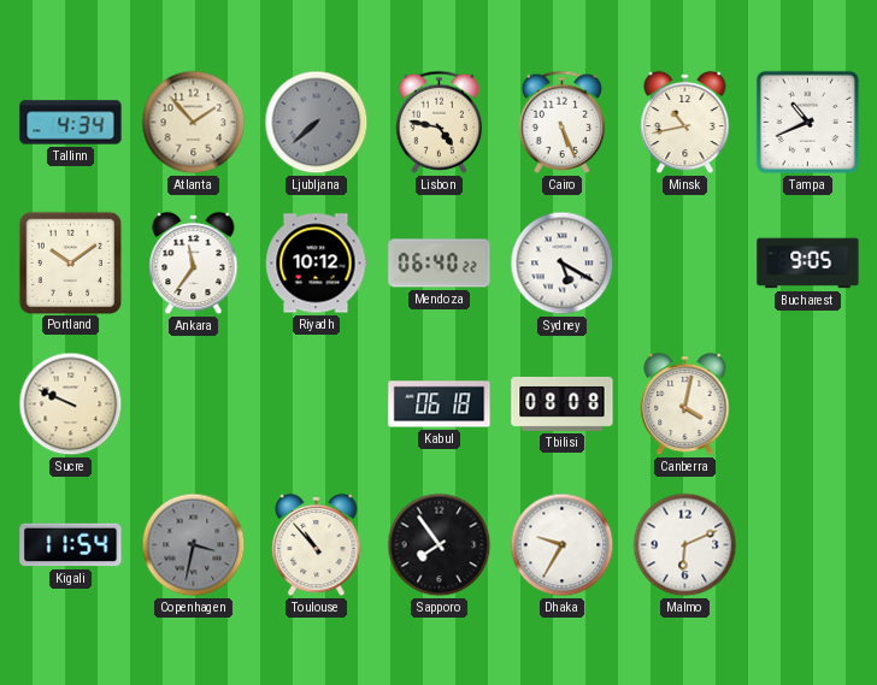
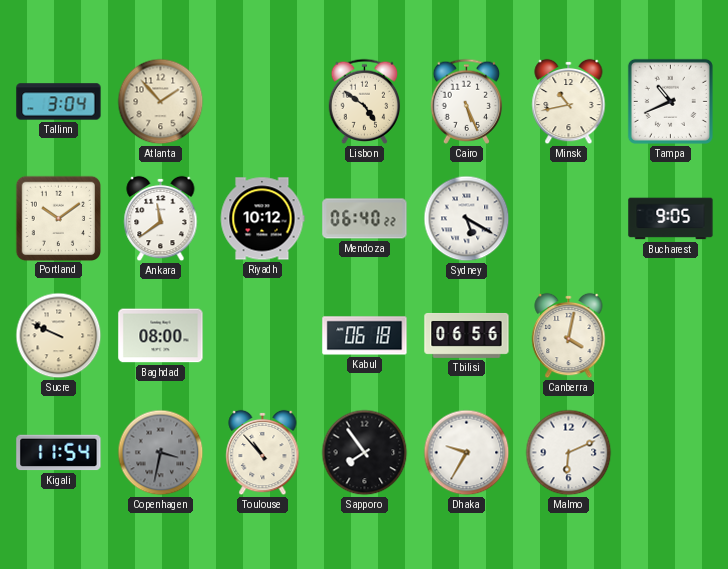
Tallinn: 4:34 -> 3:04 (59, 102)
Ljubljana: 7:38 -> none (317, 123)
Lisbon: 4:47 -> 4:51 (365, 101)
Ankara: 11:36 -> 11:39 (161, 219)
Baghdad: none -> 08:00 (161, 336)
Tbilisi: 08:08 -> 06:56 (467, 335)
